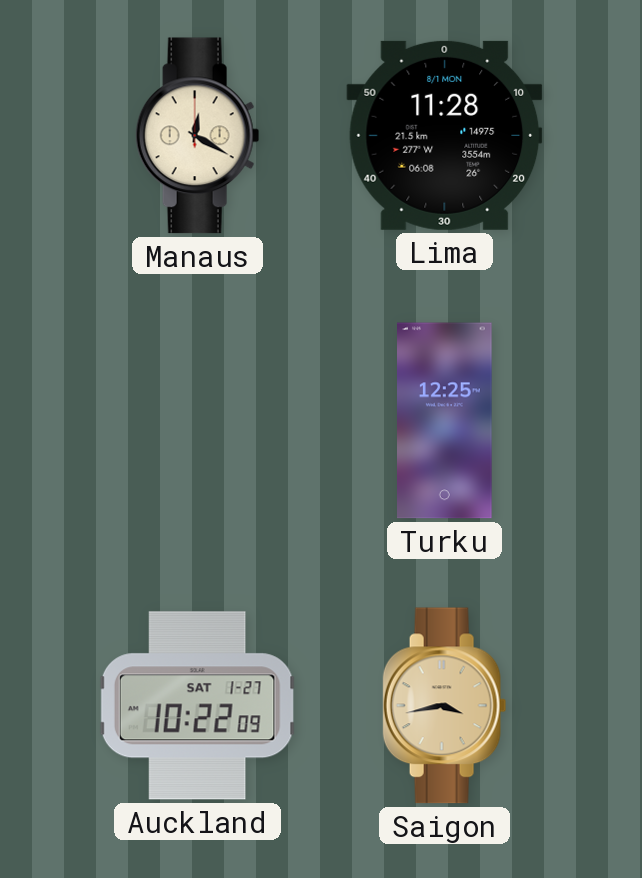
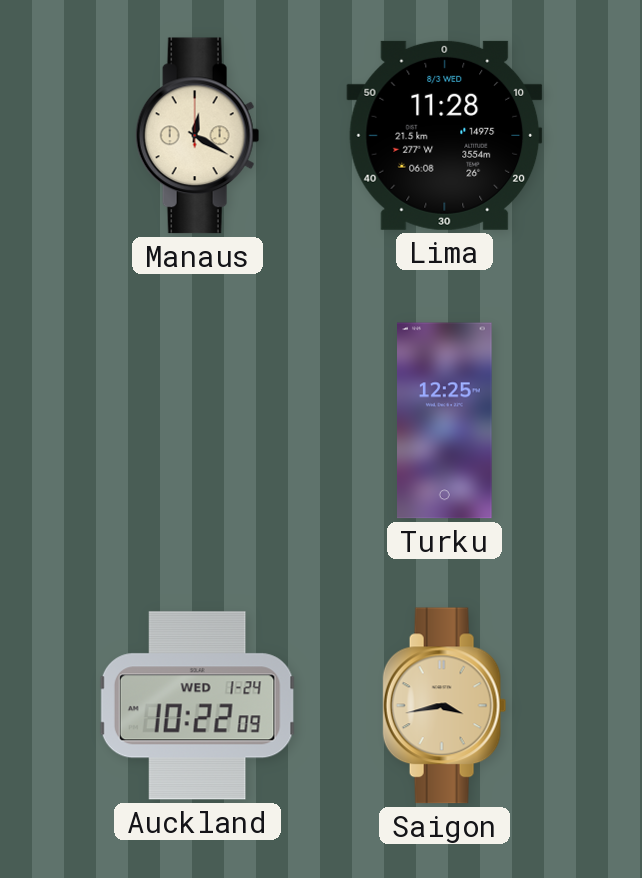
Lima date: 8/1 MON -> 8/3 WED (445, 135)
Auckland date: SAT 1-27 -> WED 1-24 (197, 706)
